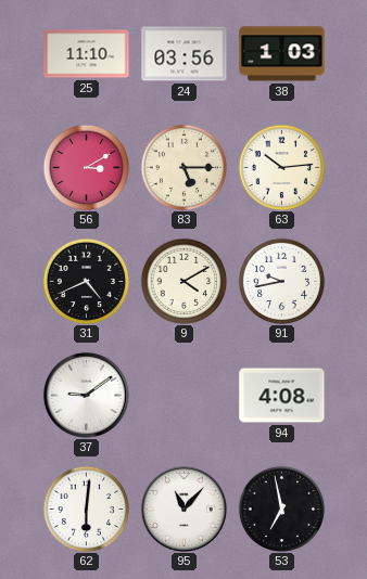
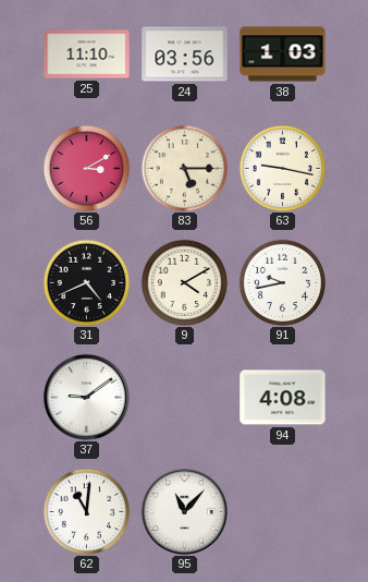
63: 10:14 -> 9:17 (282, 168)
62: 6:01 -> 11:01 (86, 511)
53: 6:58 -> none (281, 509)
